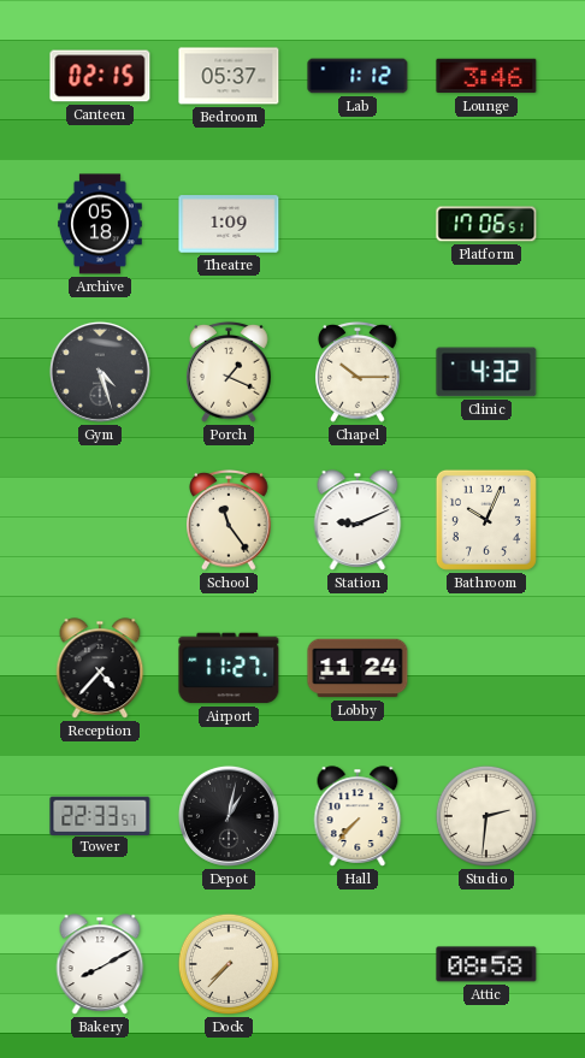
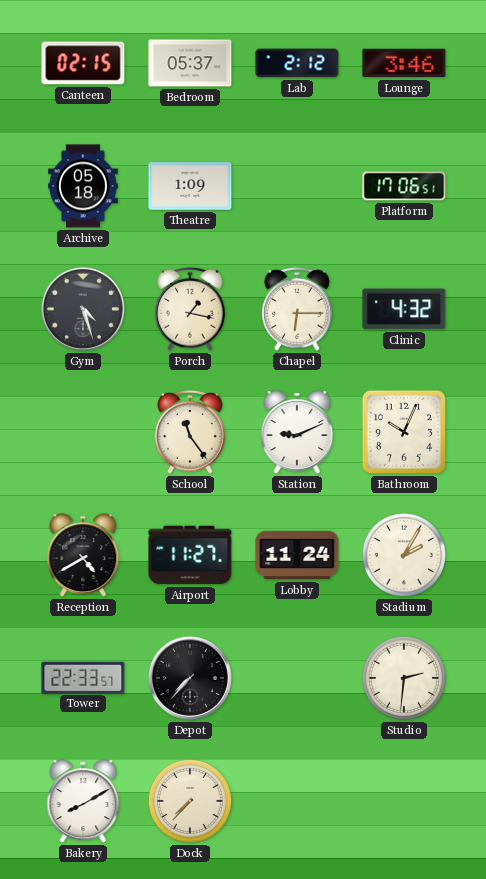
Lab: 1:12 -> 2:12 (297, 63)
Porch: 1:19 -> 1:17 (190, 309)
Chapel: 10:15 -> 6:15 (297, 309)
Reception: 4:37 -> 4:40 (83, 555)
Stadium: none -> 2:05 (404, 555)
Depot: 1:02 -> 7:37 (190, 678)
Hall: 7:37 -> none (357, 816)
Attic: 08:58 -> none (486, 964)
